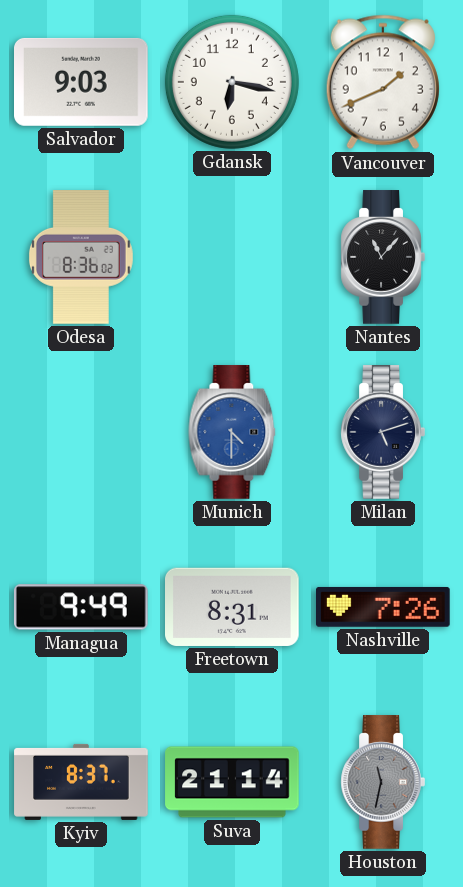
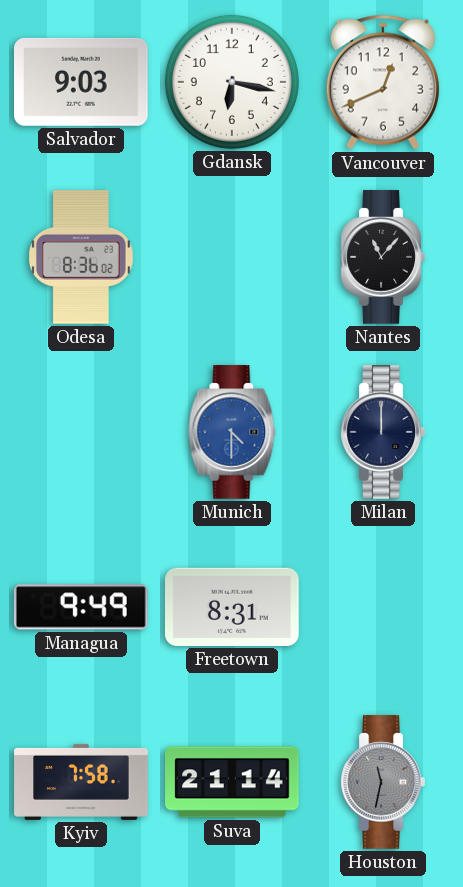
Vancouver: 1:41 -> 12:41 (383, 82)
Milan: 5:12 -> 12:00 (383, 432)
Nashville: 7:26 -> none (384, 607)
Kyiv: 8:37 -> 7:58 (81, 782)
